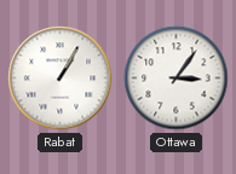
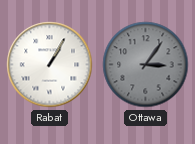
Ottawa dial: white -> grey (146, 65)
